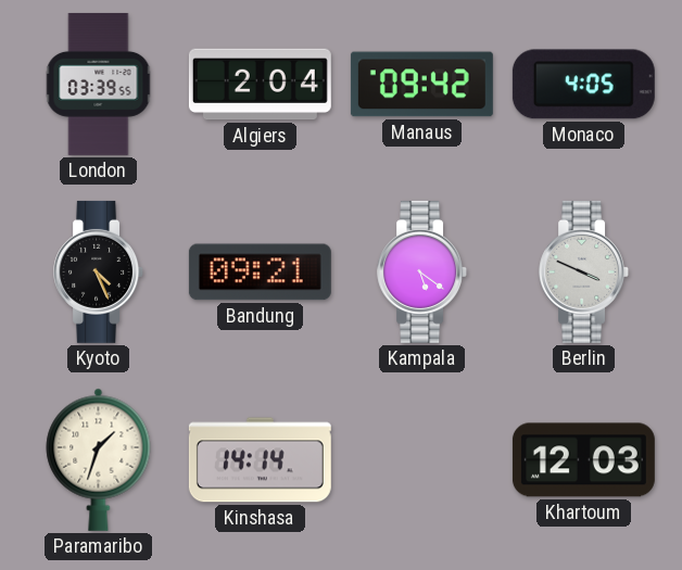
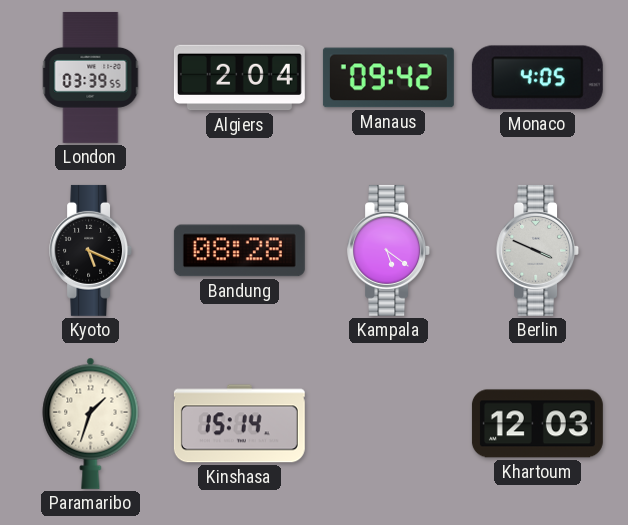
Kyoto: 4:26 -> 5:19 (91, 250)
Bandung: 09:21 -> 08:28 (239, 251)
Kinshasa: 14:14 -> 15:14 (239, 424)
